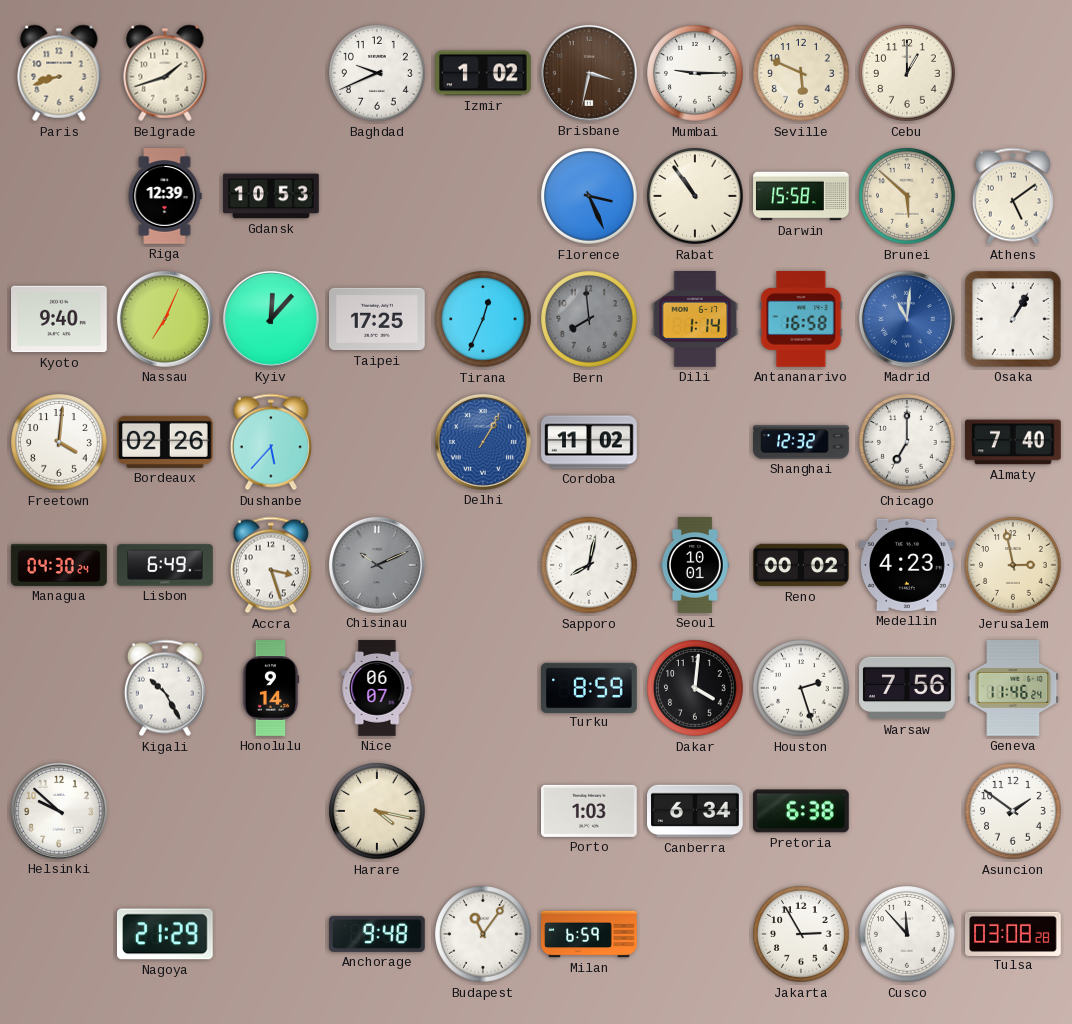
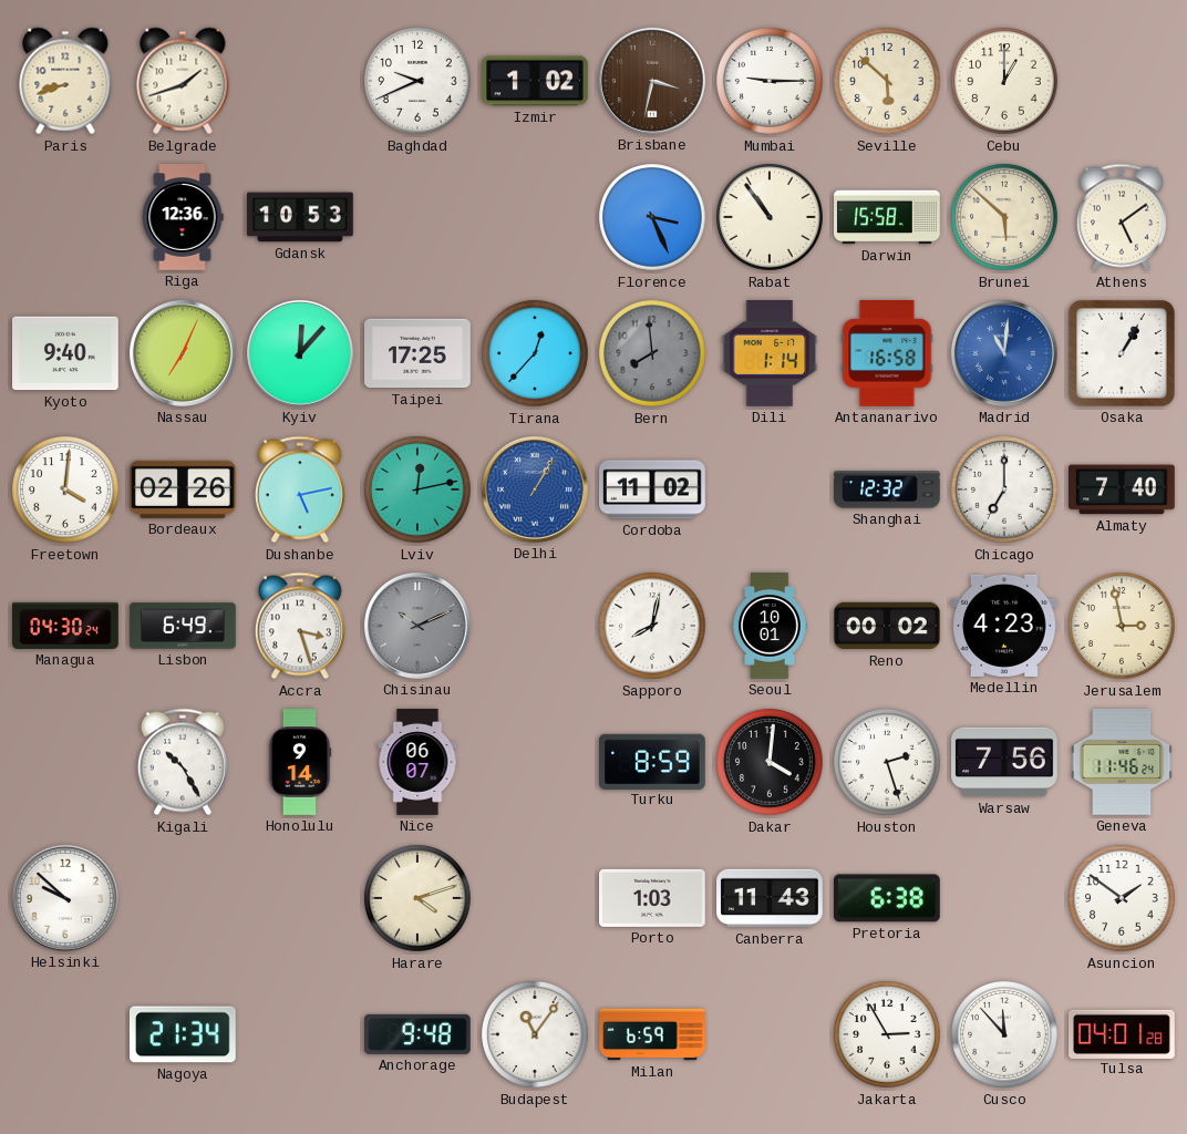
Seville: 5:49 -> 5:52 (887, 81)
Riga: 12:39 -> 12:36 (183, 217)
Tirana: 12:34 -> 12:37 (535, 353)
Dushanbe: 5:37 -> 5:13 (300, 489)
Lviv: none -> 12:13 (417, 489)
Harare: 4:17 -> 4:12 (417, 898)
Canberra: 6:34 -> 11:43 (770, 898)
Nagoya: 21:29 -> 21:34 (183, 1034)
Tulsa: 03:08 -> 04:01 (1123, 1033)
